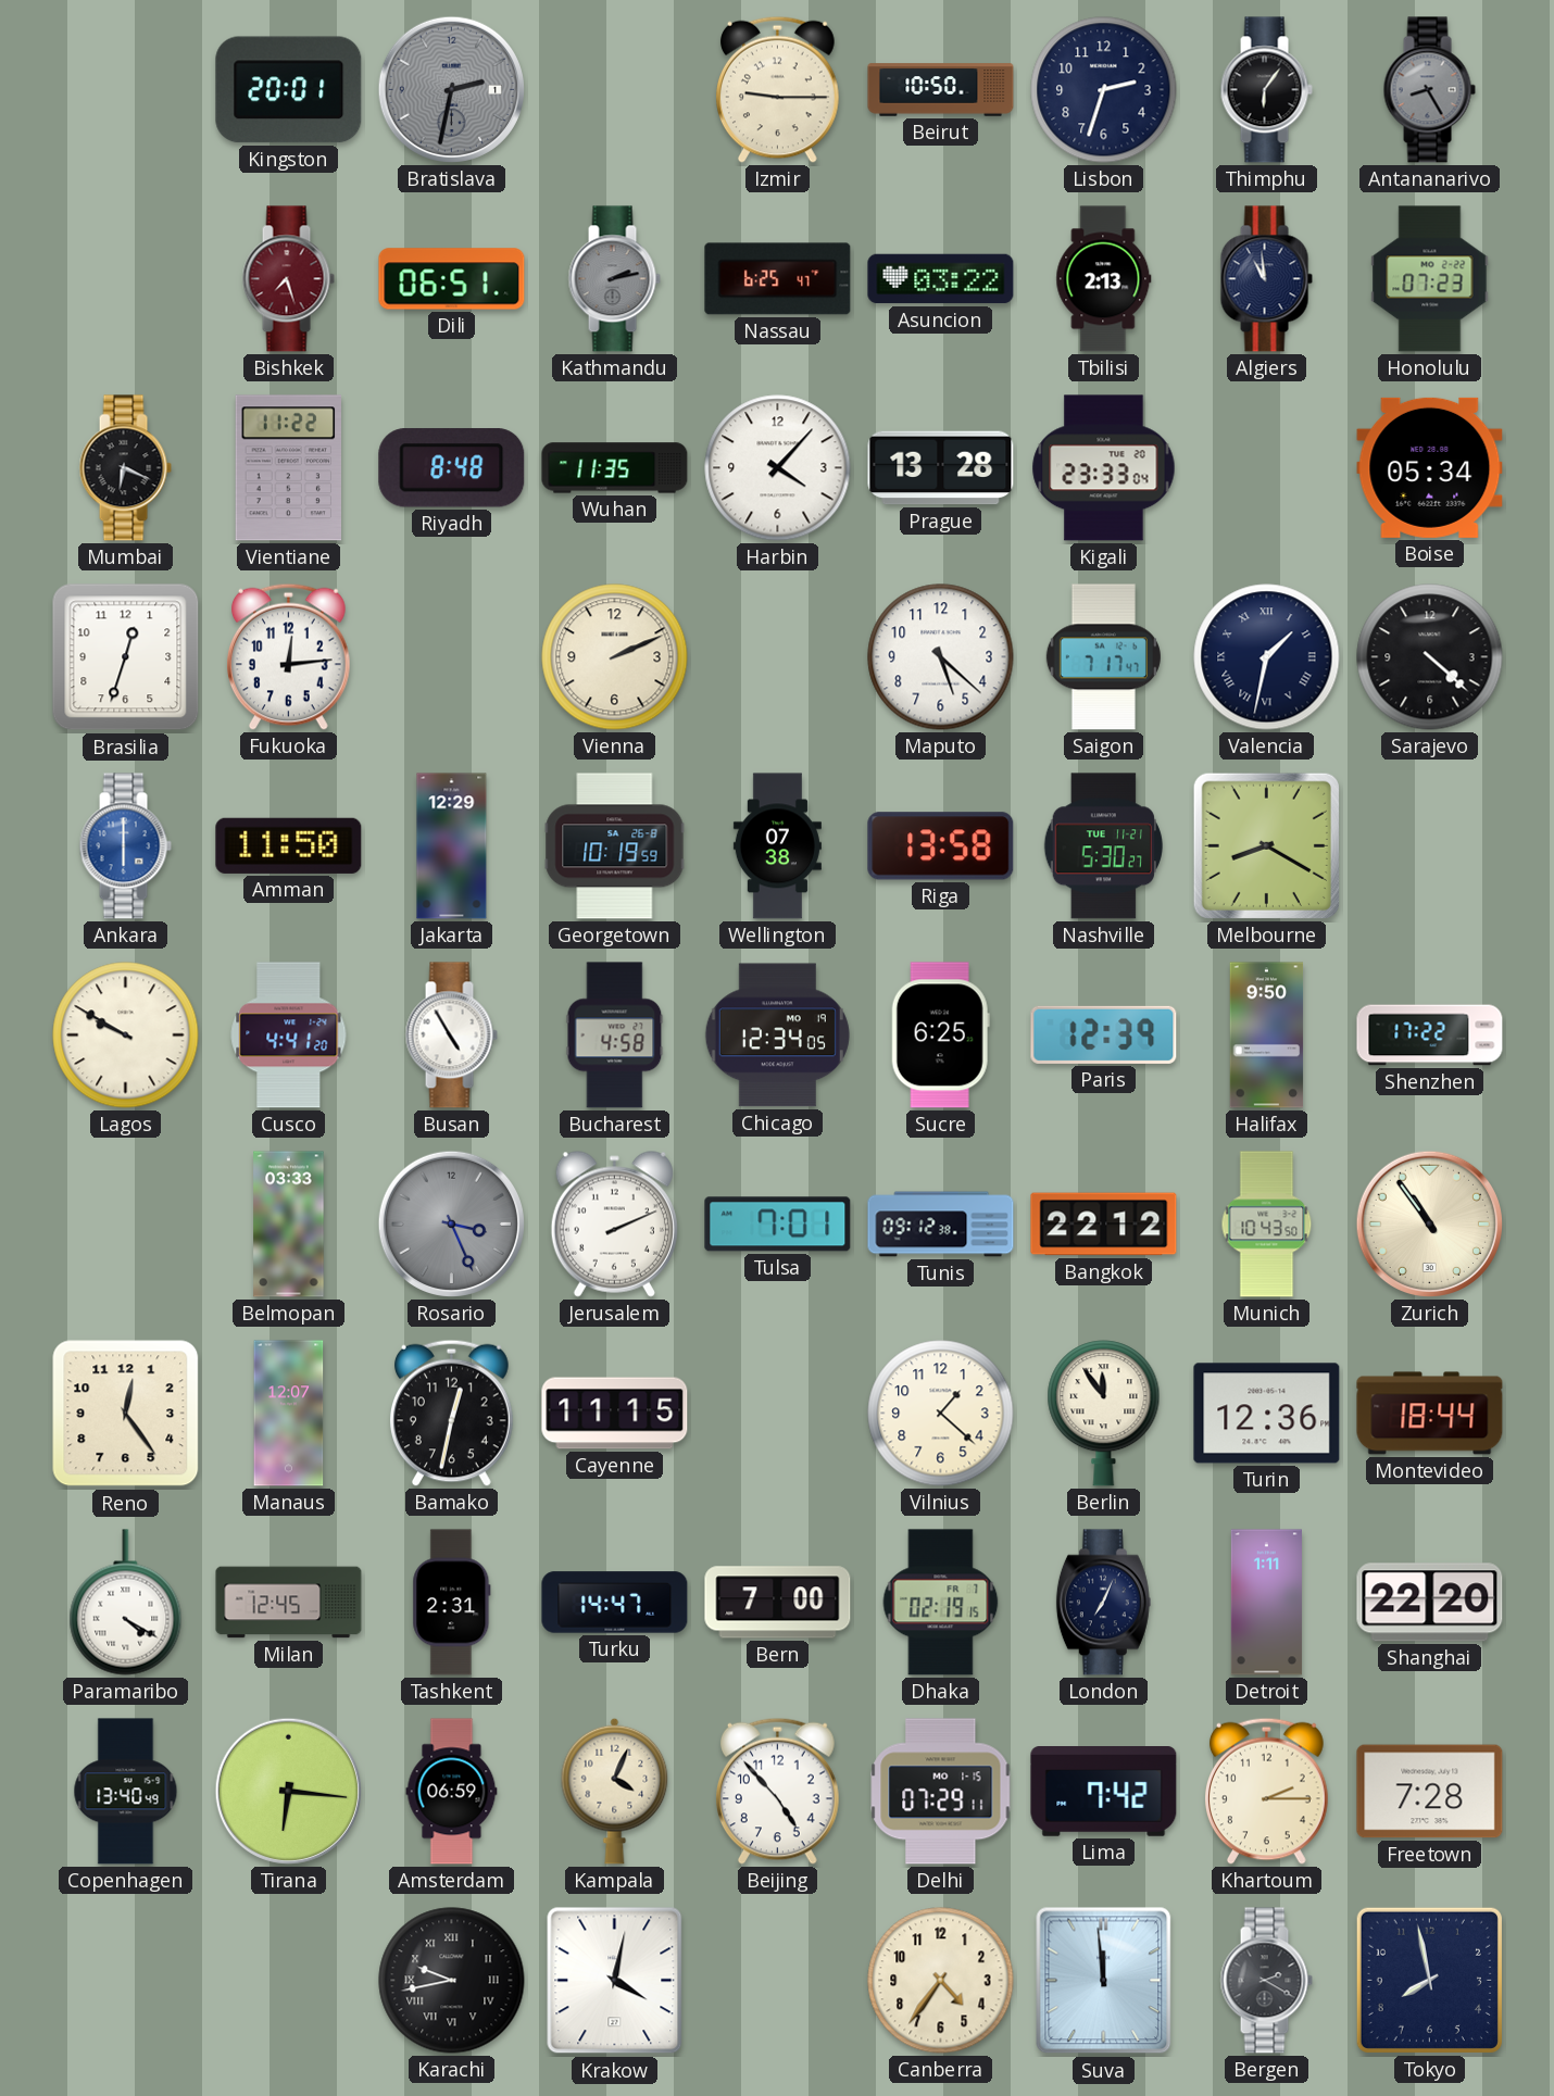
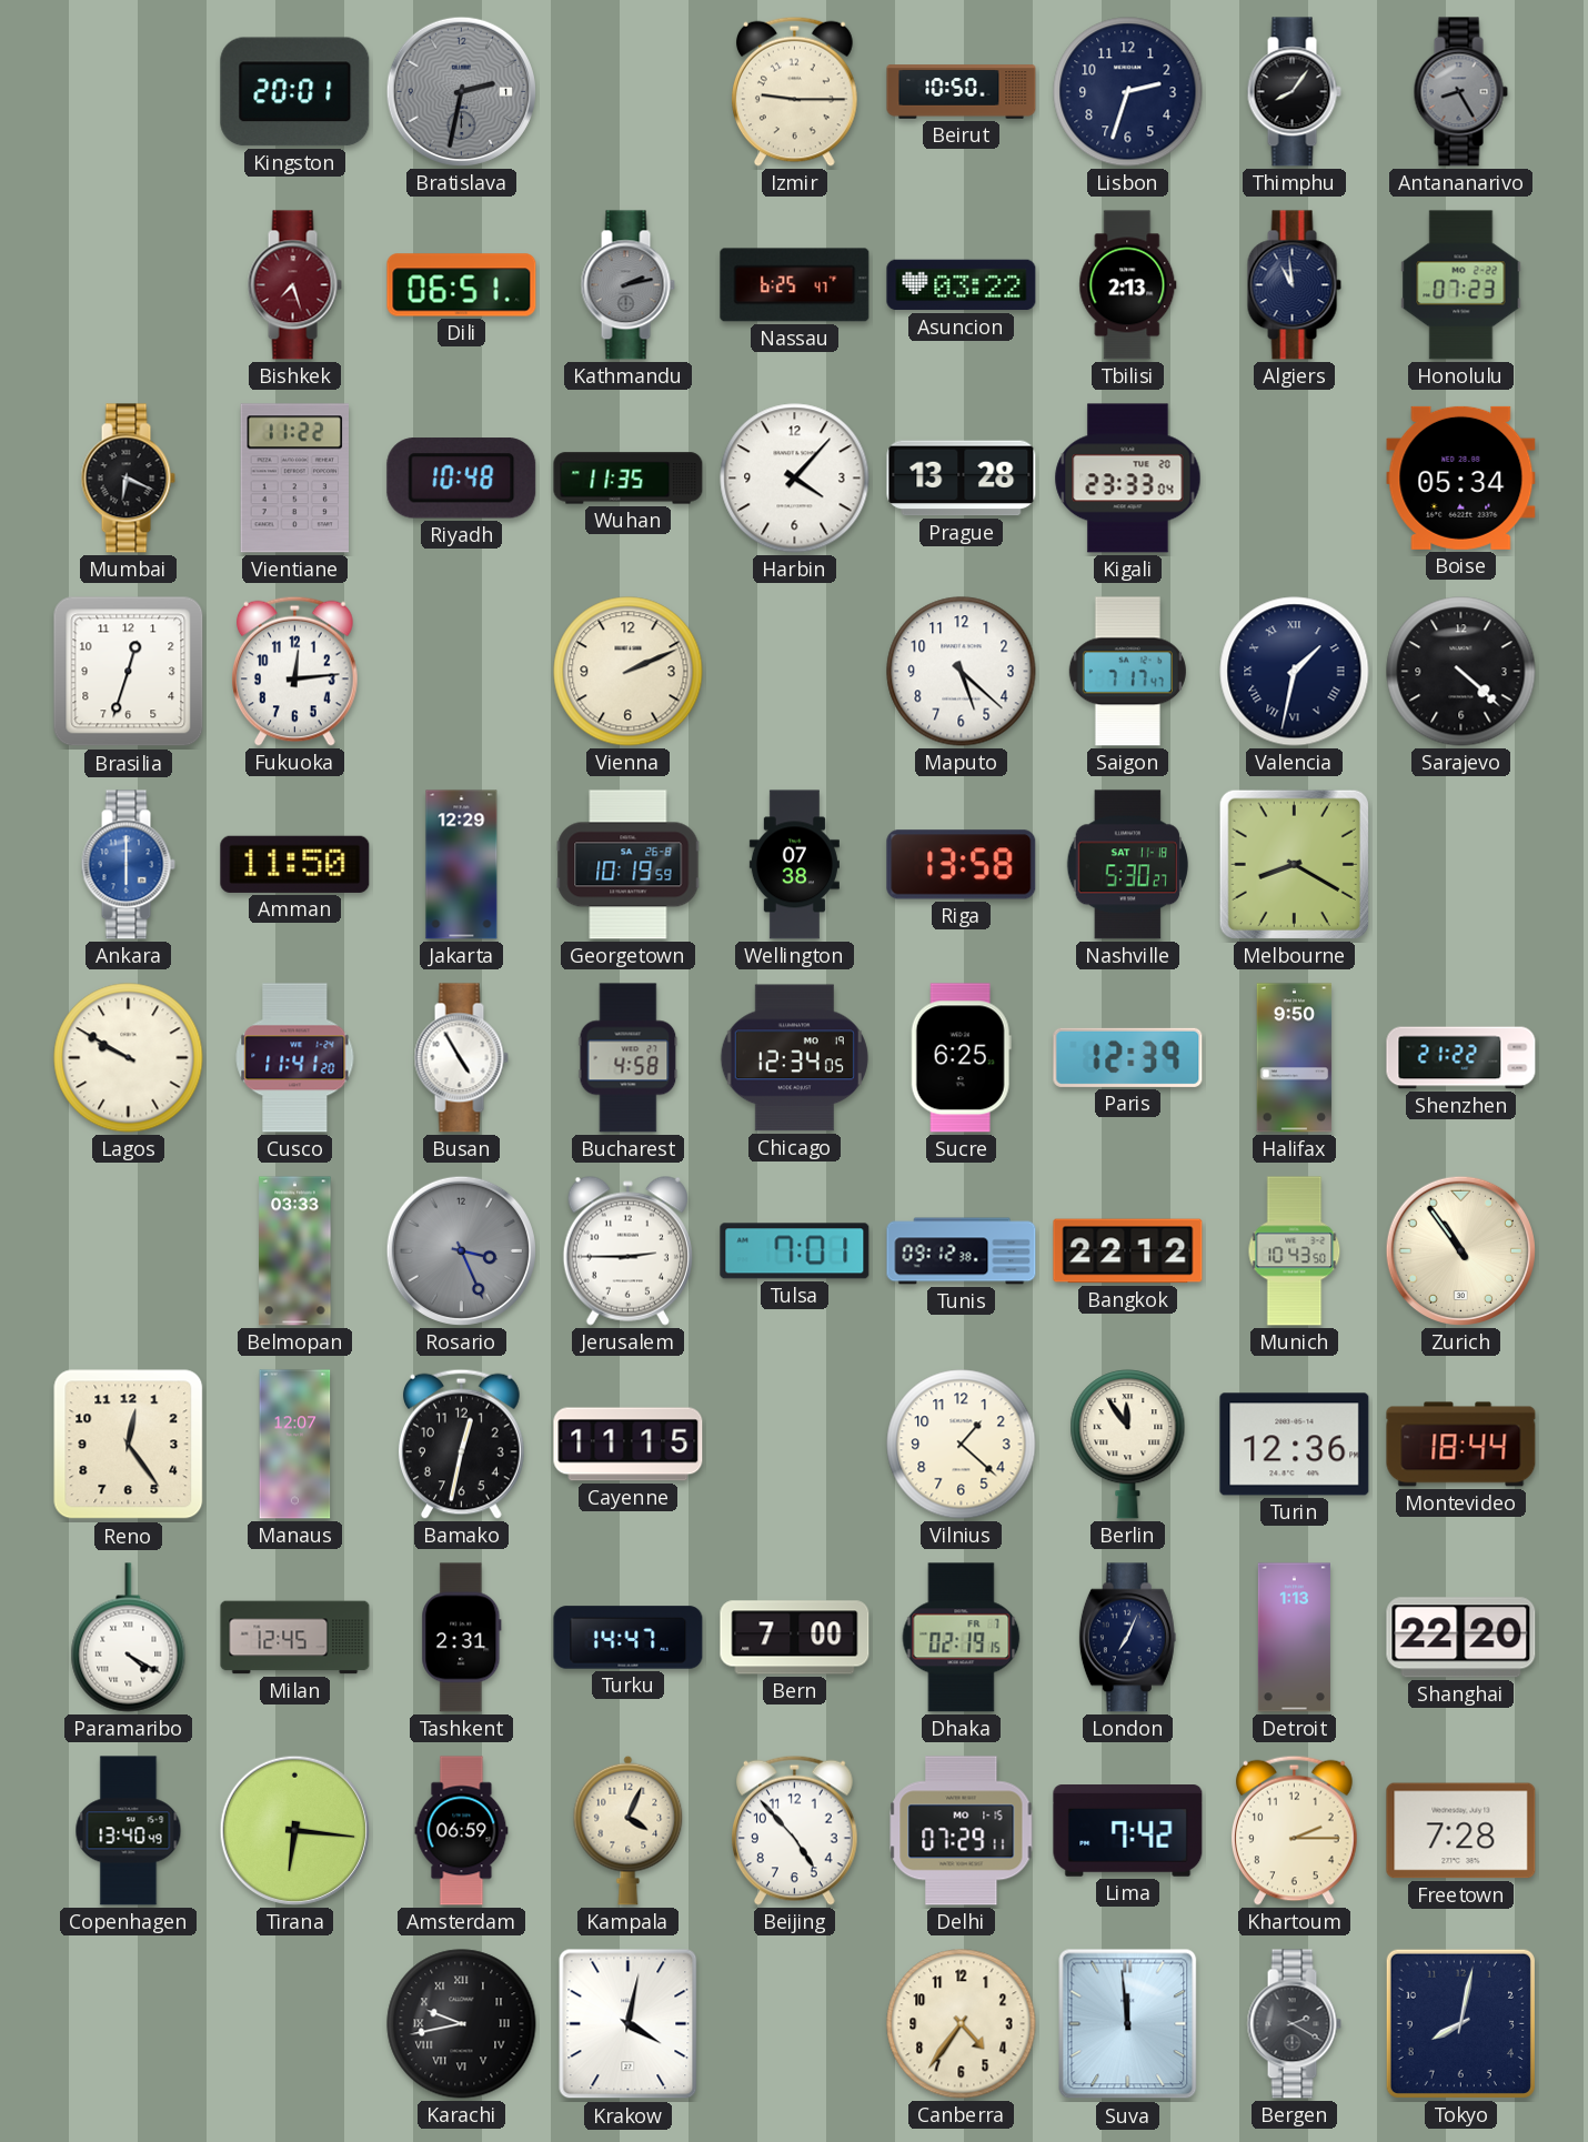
Thimphu: 6:06 -> 8:06 (1294, 92)
Riyadh: 8:48 -> 10:48 (462, 479)
Nashville date: TUE 11-21 -> SAT 11-18 (1127, 865)
Cusco: 4:41 -> 11:41 (295, 1058)
Shenzhen: 17:22 -> 21:22 (1461, 1058)
Jerusalem: 2:11 -> 2:45 (627, 1250)
Detroit: 1:11 -> 1:13 (1294, 1638)
Tokyo: 7:58 -> 8:02 (1460, 2023)
